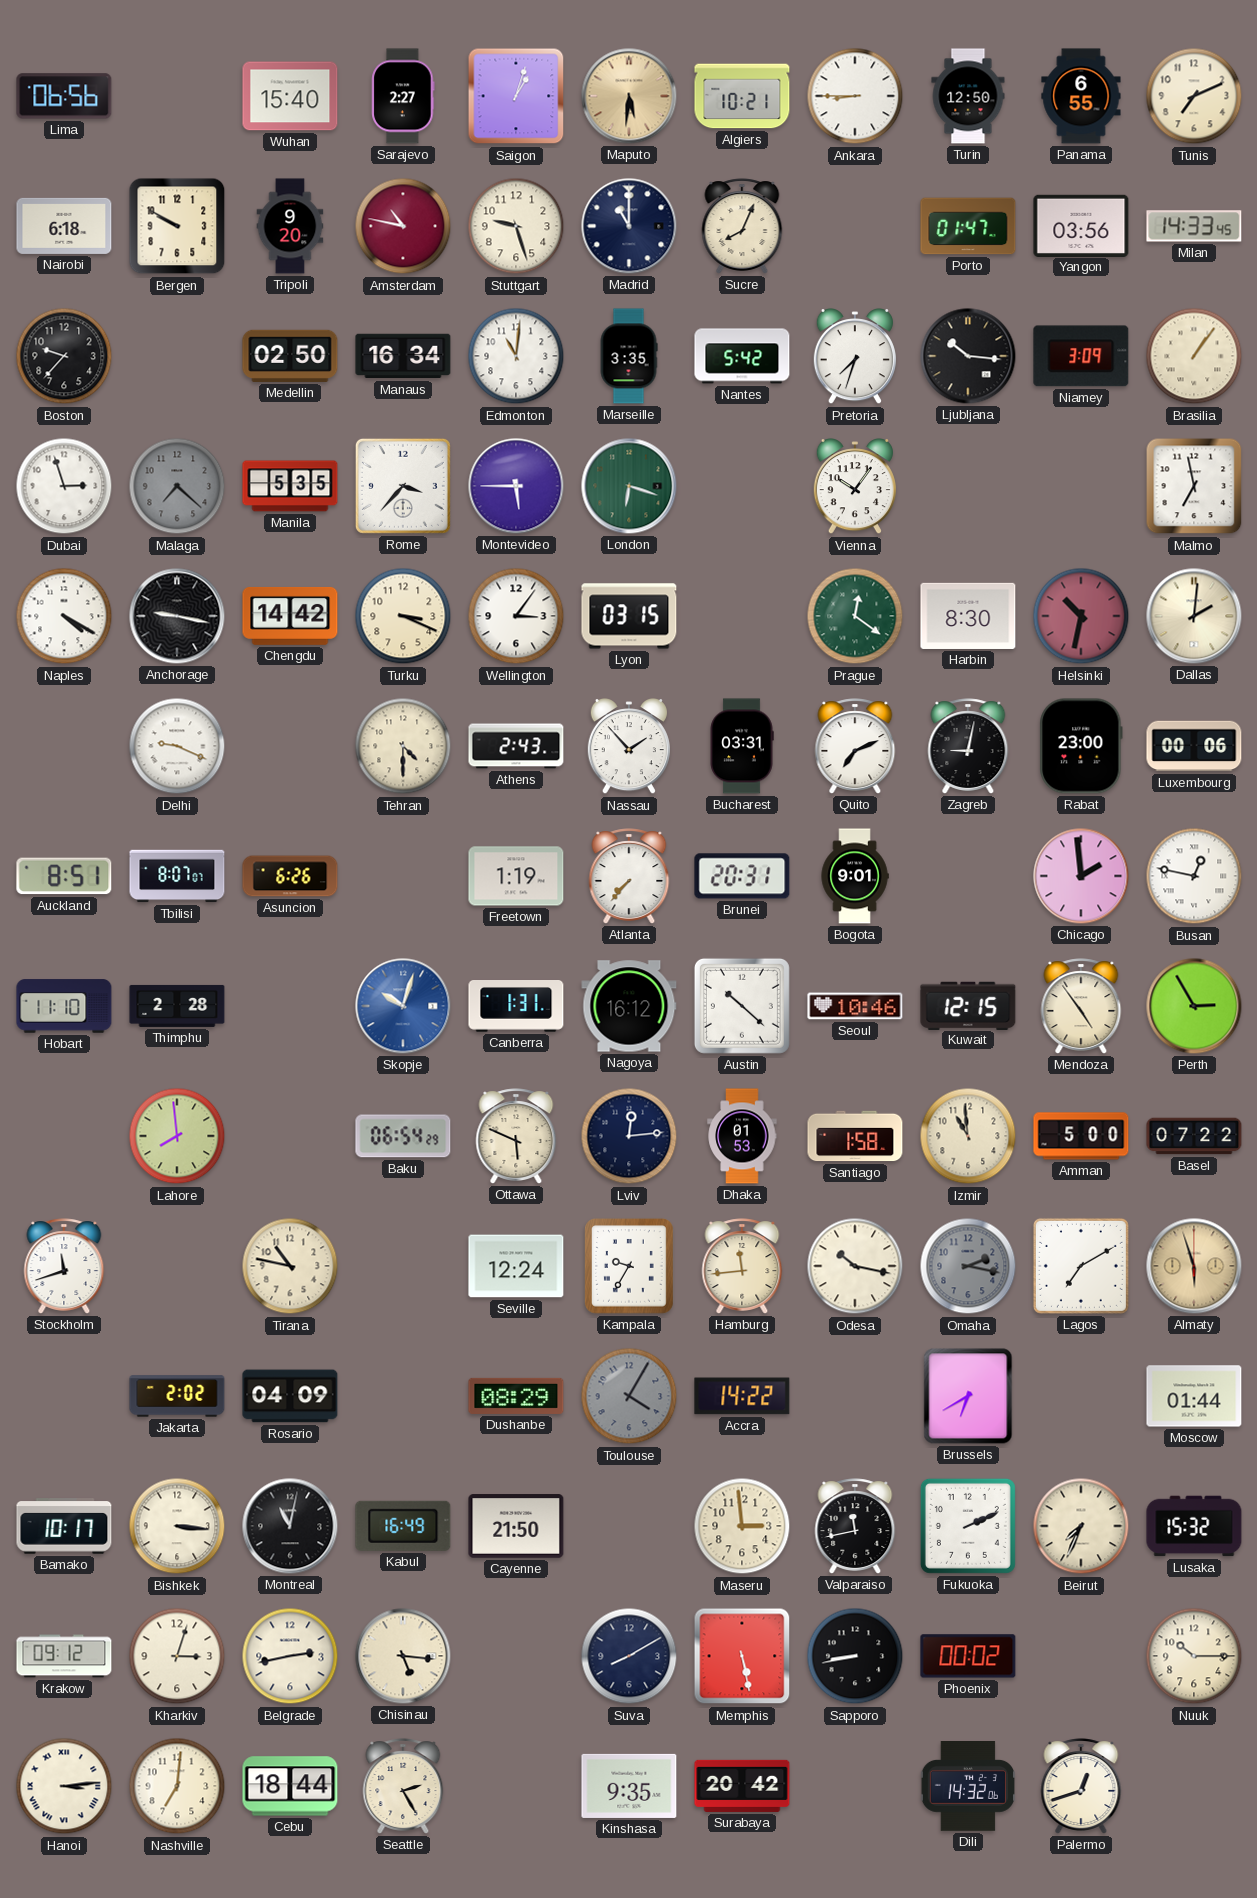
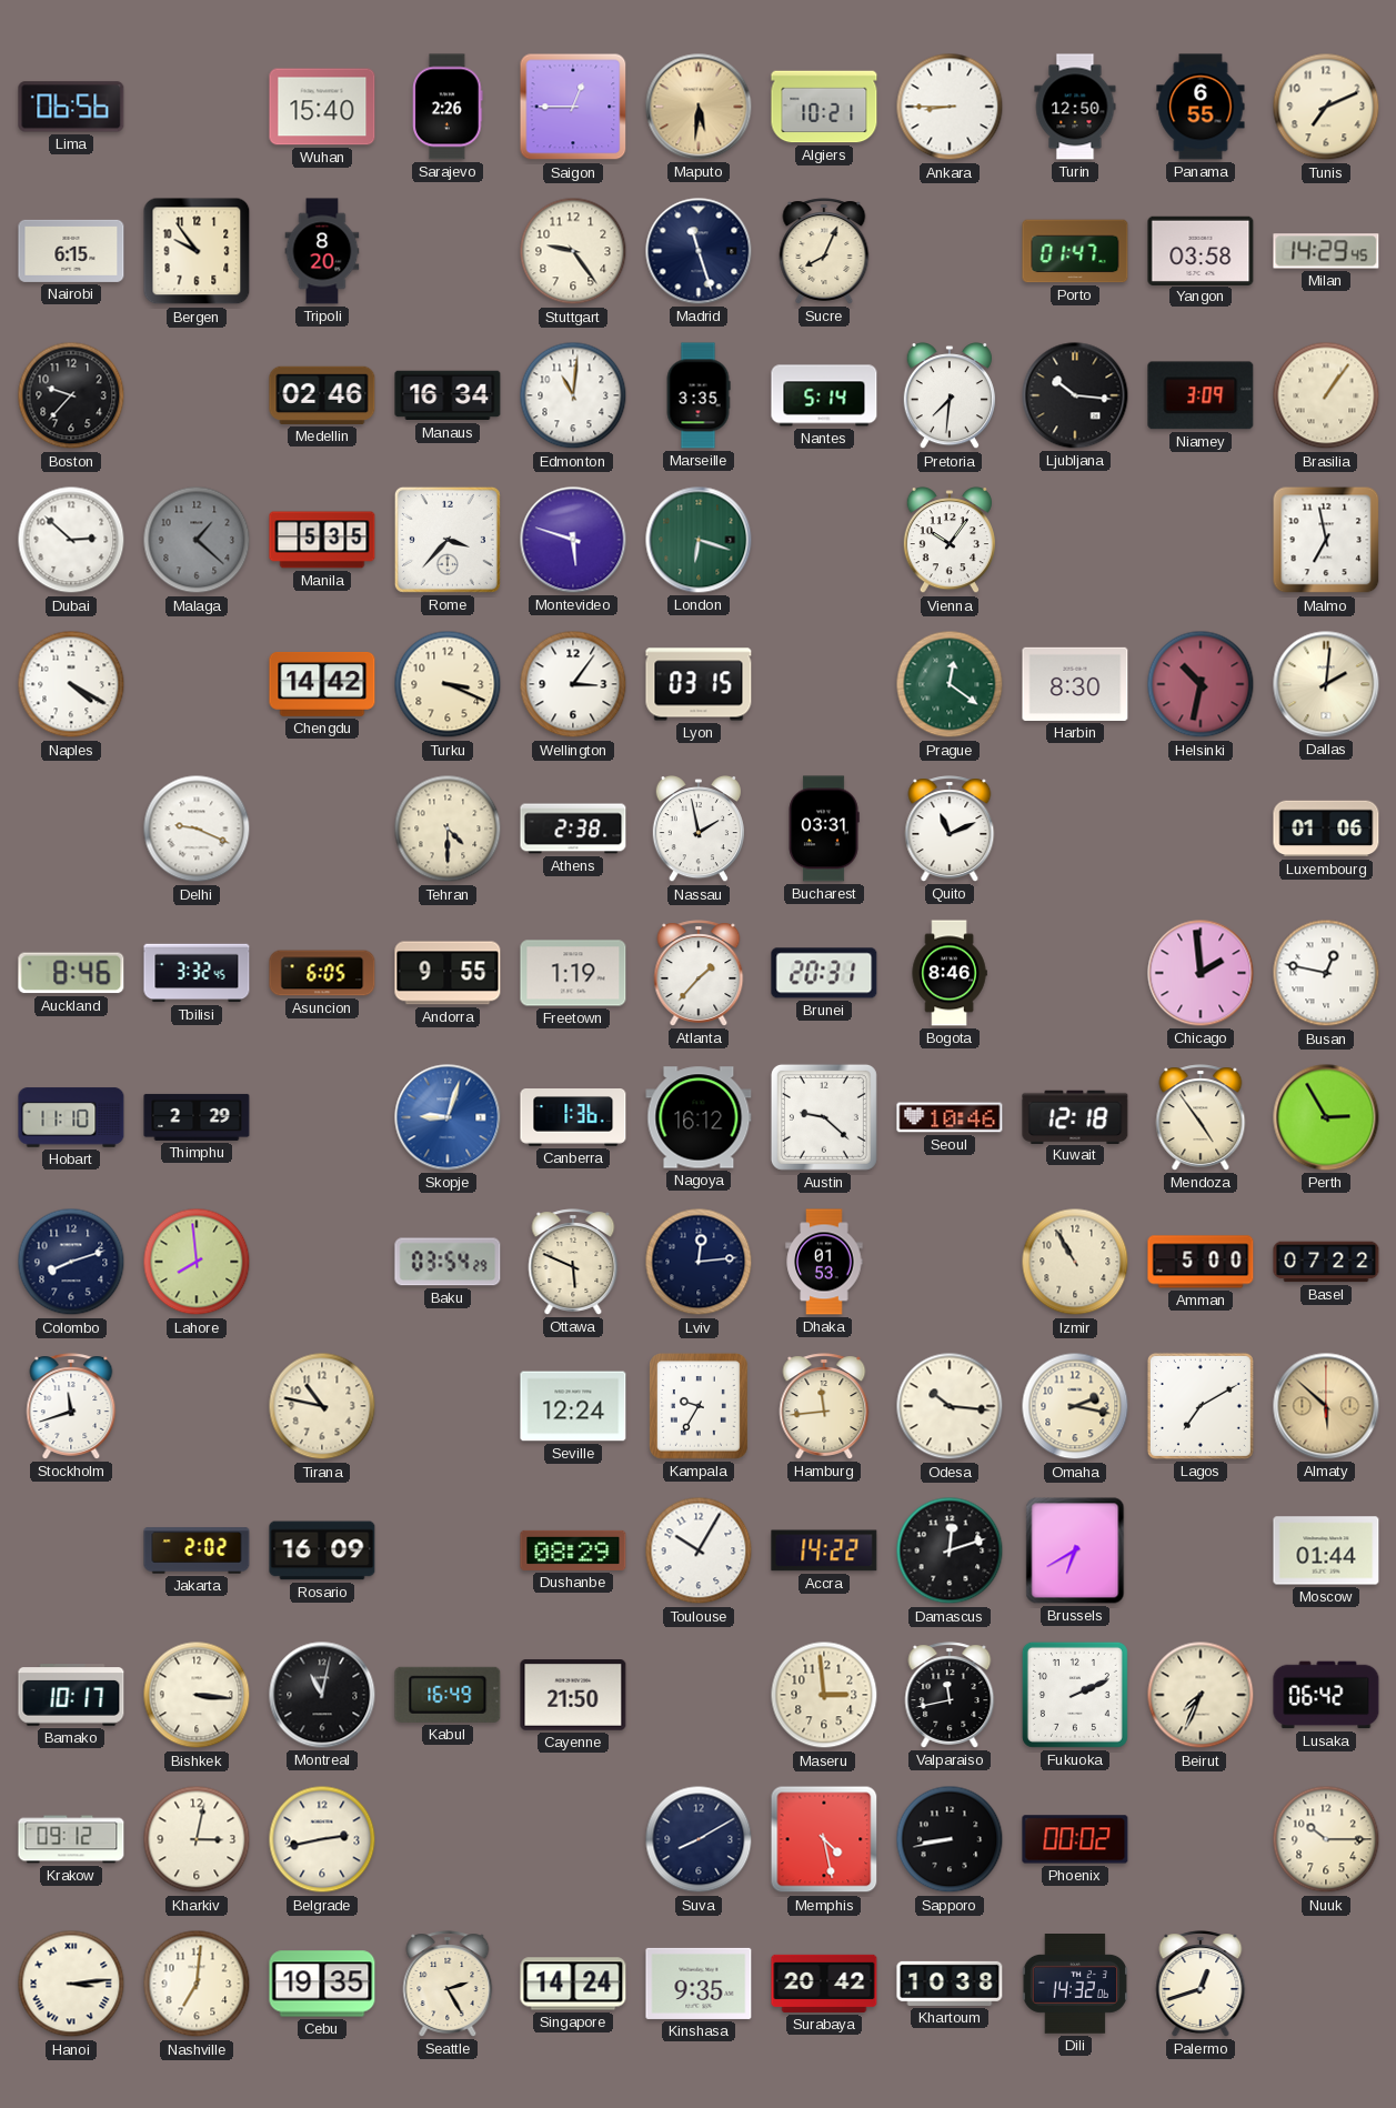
Sarajevo: 2:27 -> 2:26 (448, 107)
Saigon: 1:03 -> 12:45 (573, 107)
Nairobi: 6:18 -> 6:15 (71, 251)
Bergen: 9:50 -> 9:54 (197, 251)
Tripoli: 9:20 -> 8:20 (322, 251)
Amsterdam: 10:47 -> none (403, 226)
Stuttgart: 9:27 -> 9:24 (573, 251)
Madrid: 11:00 -> 11:27 (699, 251)
Yangon: 03:56 -> 03:58 (1201, 250)
Milan: 14:33 -> 14:29 (1326, 251)
Medellin: 02:50 -> 02:46 (322, 395)
Nantes: 5:42 -> 5:14 (824, 395)
Pretoria: 7:33 -> 7:31 (950, 396)
Dubai: 2:57 -> 2:52 (71, 540)
Malaga: 7:22 -> 1:22 (197, 540)
Montevideo: 5:45 -> 5:48 (573, 540)
Anchorage: 9:17 -> none (177, 616)
Athens: 2:43 -> 2:38 (573, 829)
Nassau: 1:53 -> 1:58 (699, 830)
Quito: 7:11 -> 11:11 (950, 829)
Zagreb: 9:02 -> none (968, 746)
Rabat: 23:00 -> none (1081, 746)
Luxembourg: 00:06 -> 01:06 (1326, 829)
Auckland: 8:51 -> 8:46 (71, 973)
Tbilisi: 8:07 -> 3:32 (197, 973)
Asuncion: 6:26 -> 6:05 (322, 973)
Andorra: none -> 9:55 (448, 973)
Atlanta: 7:37 -> 1:37 (699, 973)
Bogota: 9:01 -> 8:46 (950, 973)
Thimphu: 2:28 -> 2:29 (197, 1117)
Skopje: 10:03 -> 9:03 (448, 1117)
Canberra: 1:31 -> 1:36 (573, 1117)
Austin: 10:22 -> 9:22 (824, 1117)
Kuwait: 12:15 -> 12:18 (1075, 1116)
Colombo: none -> 8:12 (71, 1262)
Baku: 06:54 -> 03:54 (448, 1262)
Santiago: 1:58 -> none (855, 1136)
Izmir: 10:59 -> 10:55 (1075, 1262)
Odesa: 10:17 -> 10:16 (950, 1406)
Omaha dial: grey -> cream (1075, 1406)
Almaty: 5:57 -> 5:52 (1326, 1406)
Rosario: 04:09 -> 16:09 (322, 1550)
Toulouse: 4:05 -> 10:05 (699, 1550)
Toulouse dial: grey -> white (699, 1550)
Damascus: none -> 12:12 (950, 1550)
Lusaka: 15:32 -> 06:42 (1326, 1695)
Kharkiv: 3:03 -> 3:02 (197, 1839)
Chisinau: 5:16 -> none (403, 1656)
Memphis: 5:28 -> 4:28 (824, 1839)
Cebu: 18:44 -> 19:35 (322, 1984)
Singapore: none -> 14:24 (573, 1984)
Khartoum: none -> 10:38 (950, 1984)
